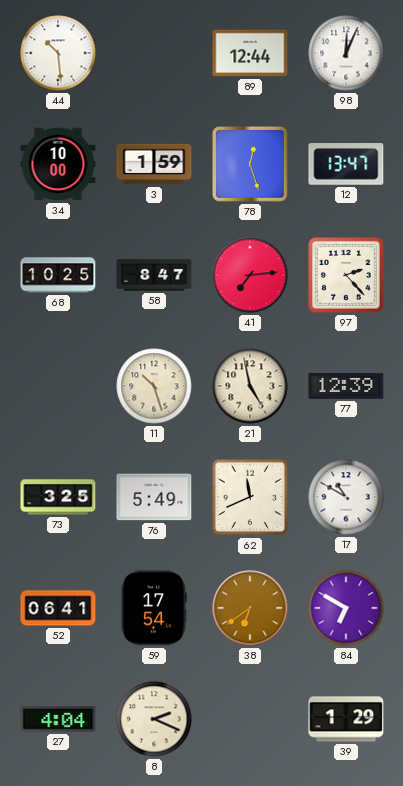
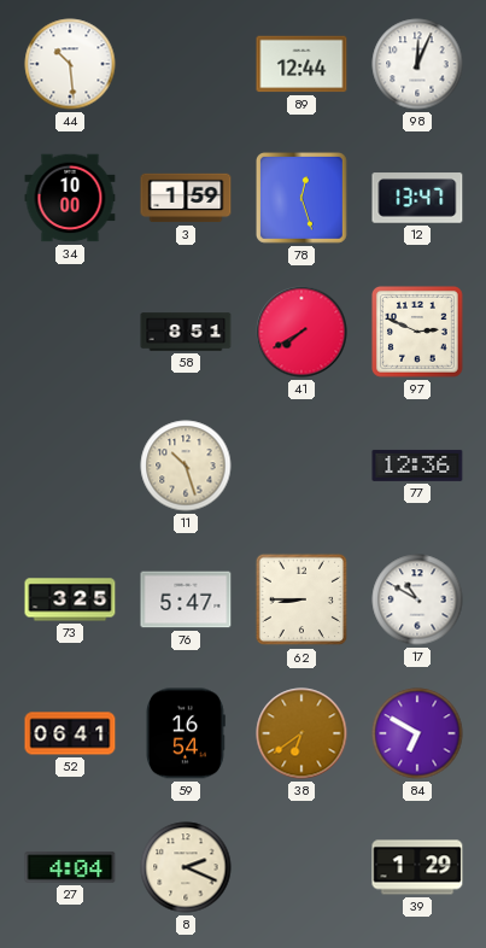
68: 10:25 -> none (58, 275)
58: 8:47 -> 8:51 (186, 332)
41: 7:14 -> 7:40 (301, 332)
97: 2:23 -> 2:49 (418, 333)
21: 4:58 -> none (250, 386)
77: 12:39 -> 12:36 (417, 466)
76: 5:49 -> 5:47 (186, 599)
62: 11:41 -> 8:45 (301, 599)
59: 17:54 -> 16:54 (186, 733)
